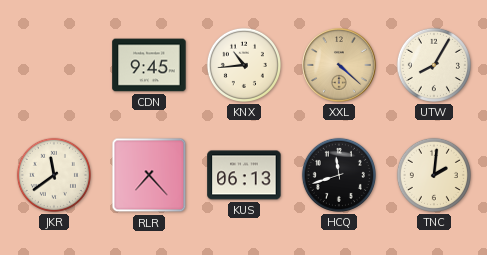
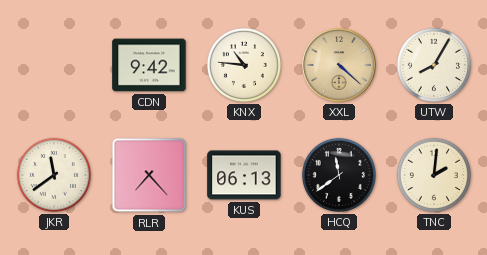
CDN: 9:45 -> 9:42 (149, 65)
KNX: 10:44 -> 10:46 (244, 65)
HCQ: 11:42 -> 11:39 (339, 175)
